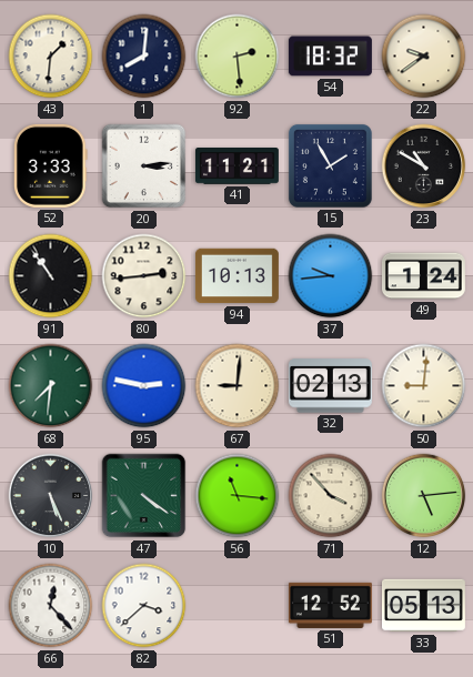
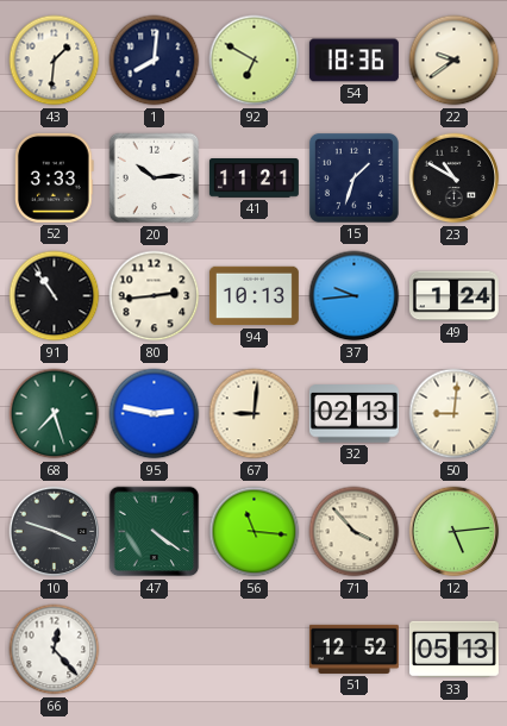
92: 2:29 -> 6:50 (255, 61)
54: 18:32 -> 18:36 (353, 61)
20: 3:14 -> 10:14 (155, 179)
15: 1:55 -> 1:33 (353, 177)
68: 7:31 -> 7:27 (55, 414)
10: 5:26 -> 3:48 (55, 532)
82: 3:38 -> none (144, 606)
